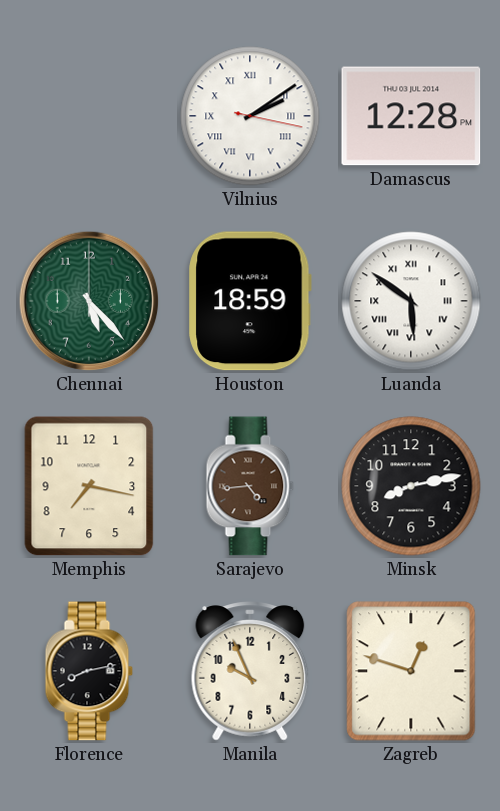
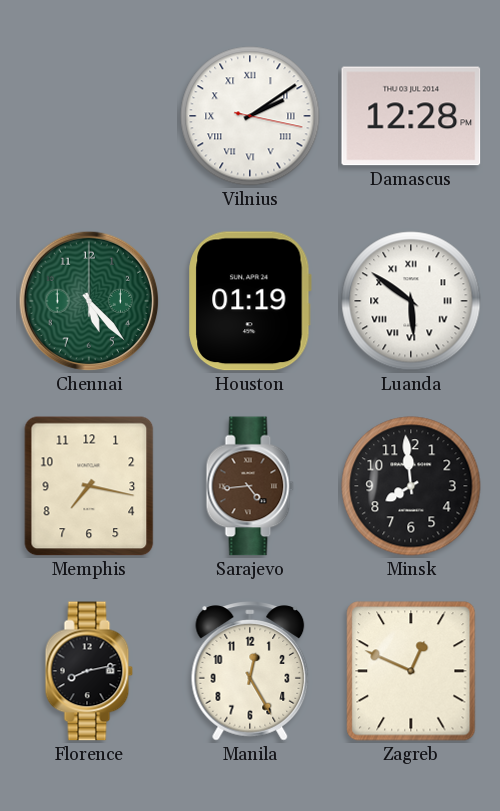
Houston: 18:59 -> 01:19 (250, 301)
Minsk: 8:13 -> 7:59 (411, 486)
Manila: 9:56 -> 12:25 (250, 671)
Zagreb: 12:48 -> 12:49 (411, 671)
